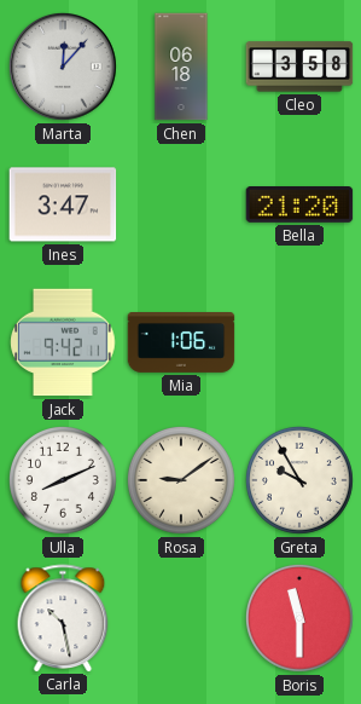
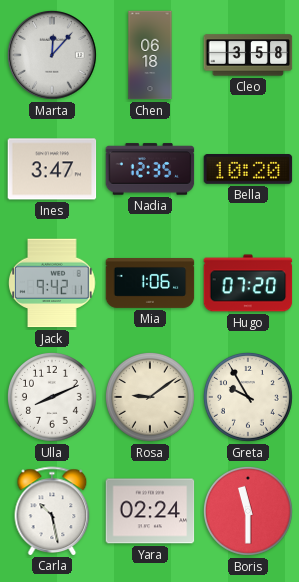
Nadia: none -> 12:35 (150, 169)
Bella: 21:20 -> 10:20 (248, 170)
Hugo: none -> 07:20 (248, 283)
Yara: none -> 02:24 (150, 511)
